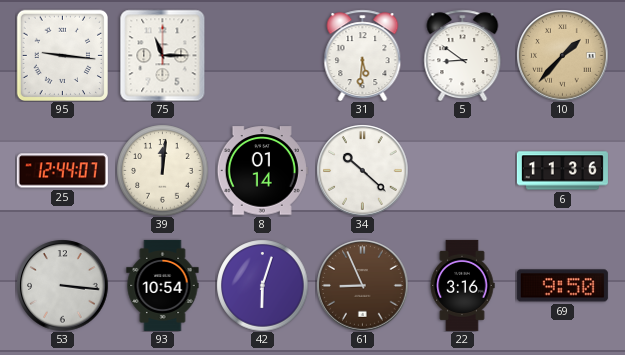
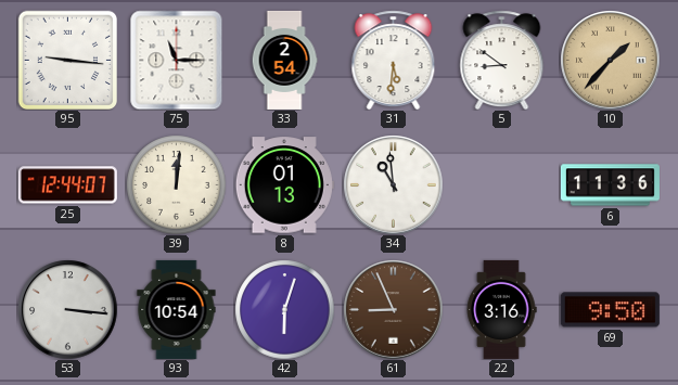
33: none -> 2:54 (284, 60)
8: 01:14 -> 01:13 (284, 185)
34: 10:22 -> 10:59 (393, 184)
